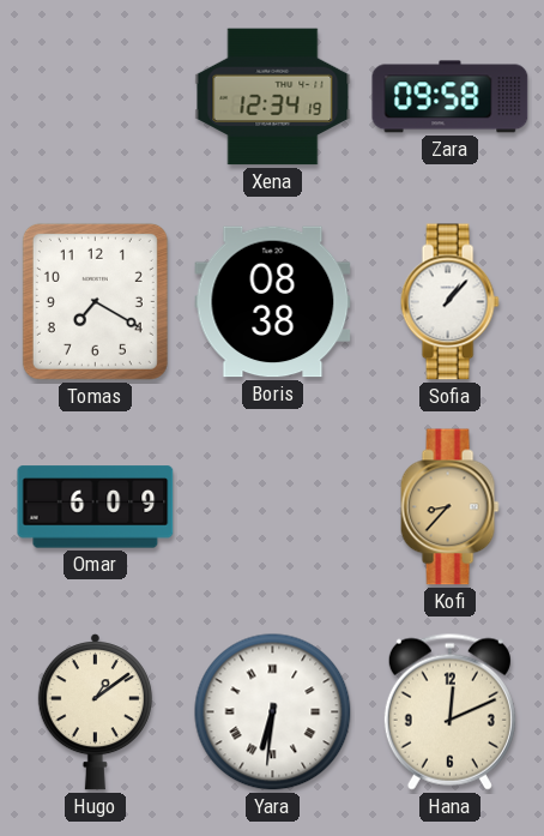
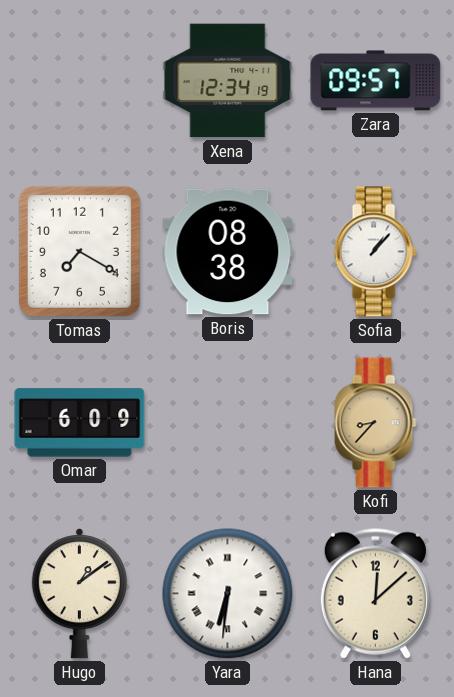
Zara: 09:58 -> 09:57 (376, 81)
Hana: 12:11 -> 12:08 (375, 593)
